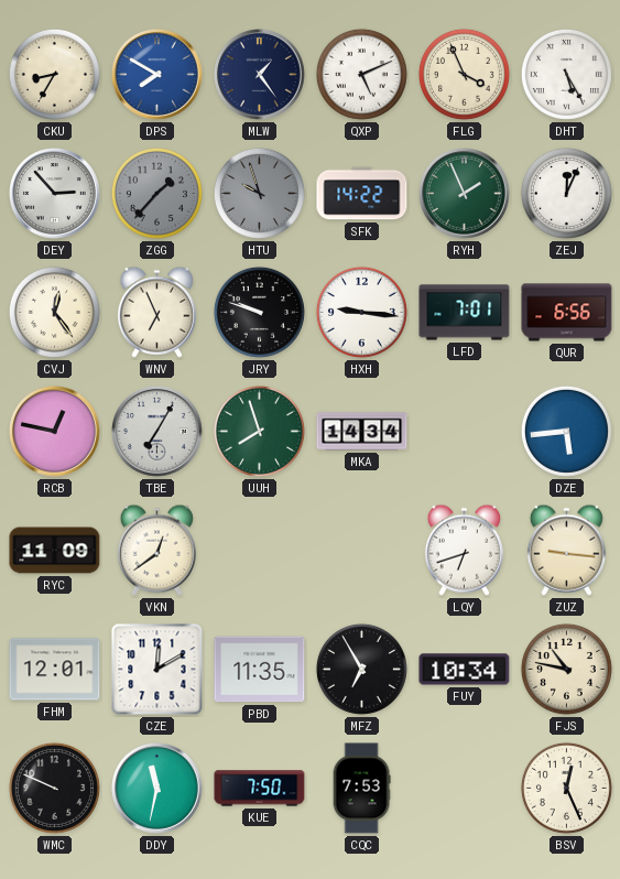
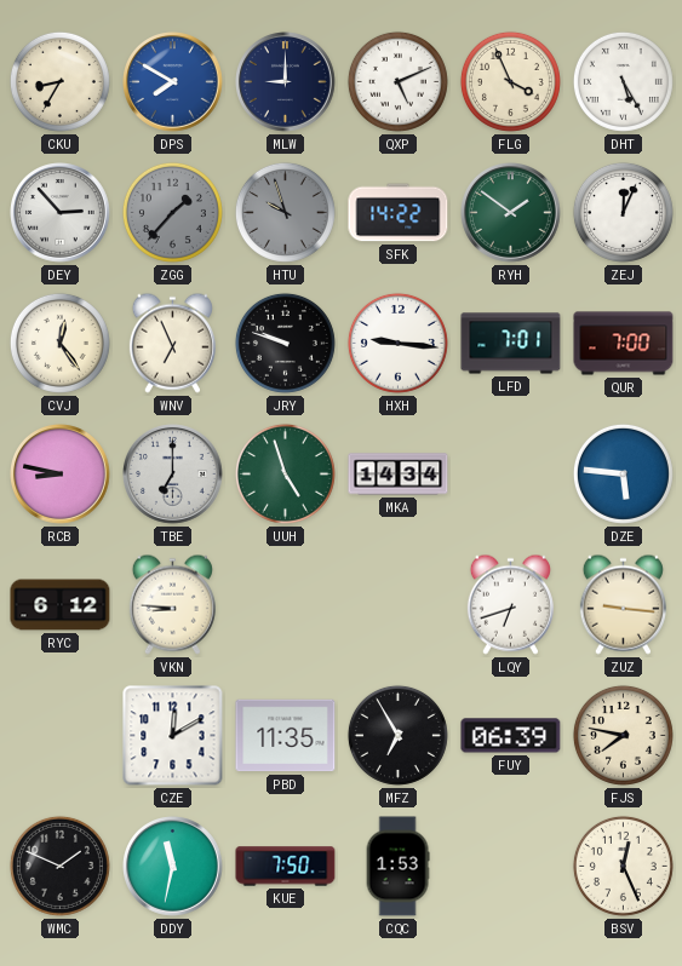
MLW: 1:24 -> 9:00 (286, 82)
RYH: 1:56 -> 1:51 (511, 213)
QUR: 6:56 -> 7:00 (624, 344)
RCB: 12:47 -> 8:47 (61, 475)
TBE: 7:05 -> 7:00 (173, 475)
UUH: 7:57 -> 4:57 (285, 473)
DZE: 5:44 -> 5:46 (623, 473)
RYC: 11:09 -> 6:12 (61, 605)
VKN: 12:39 -> 8:46 (172, 604)
FHM: 12:01 -> none (55, 670)
FUY: 10:34 -> 06:39 (511, 736)
FJS: 10:47 -> 7:47 (623, 735)
WMC: 9:49 -> 1:49 (59, 866)
CQC: 7:53 -> 1:53 (397, 867)
